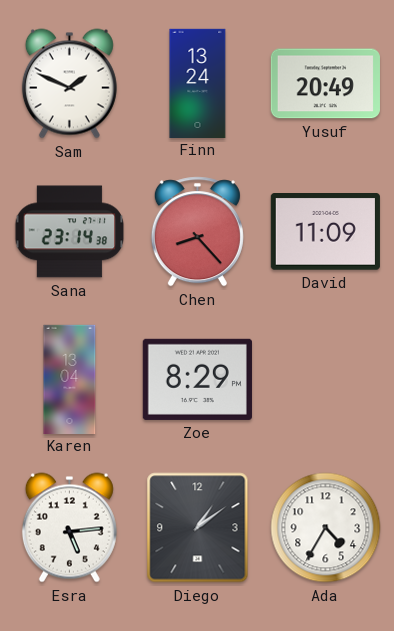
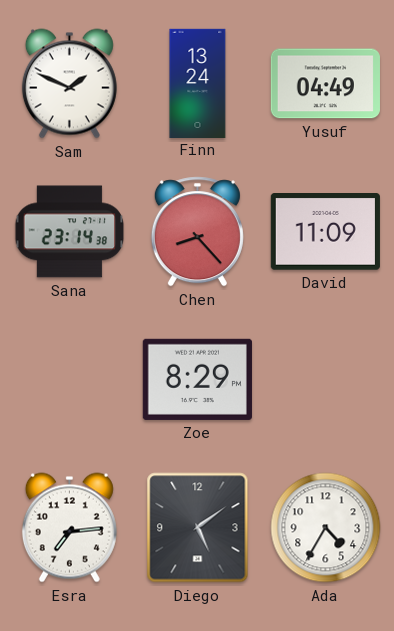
Yusuf: 20:49 -> 04:49 (325, 84)
Karen: 13:04 -> none (70, 379)
Esra: 5:14 -> 7:14 (69, 528)
Diego: 1:09 -> 5:09 (198, 528)
